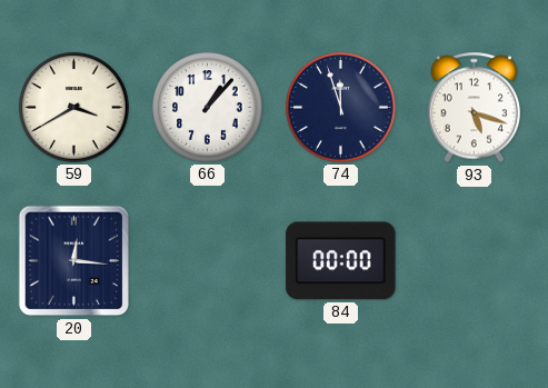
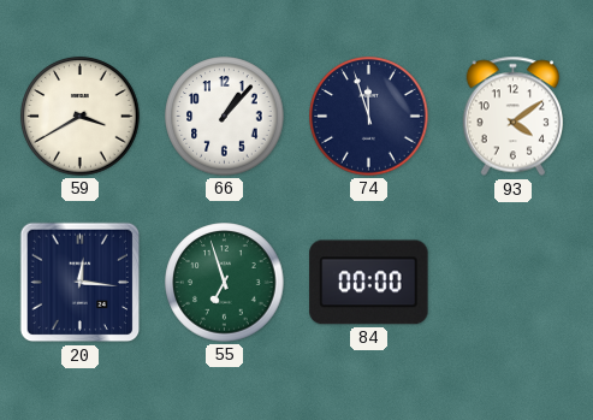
93: 5:18 -> 4:09 (514, 117)
55: none -> 6:57 (225, 283)
